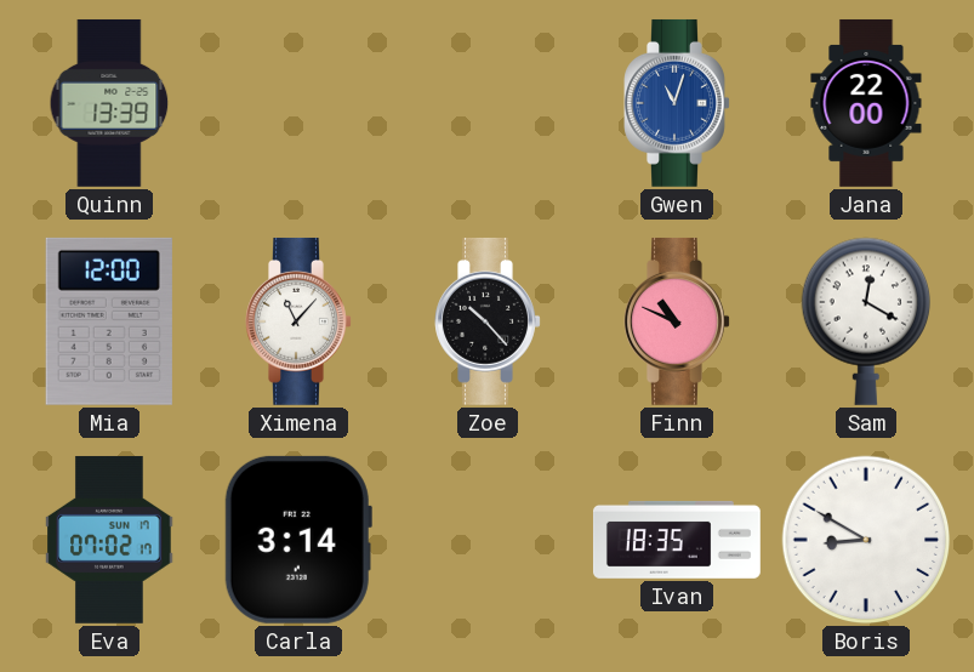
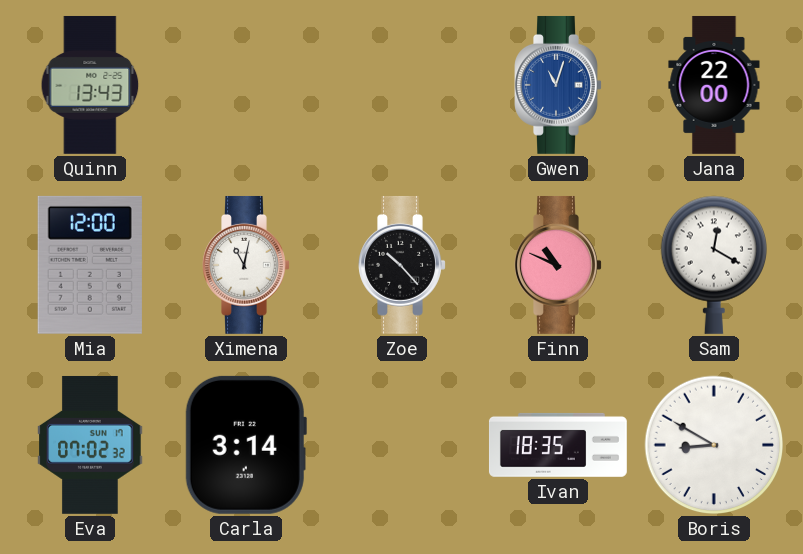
Quinn: 13:39 -> 13:43 (90, 85)
Ximena: 11:07 -> 11:02 (246, 265)
Eva: 07:02:17 -> 07:02:32 (90, 445)
